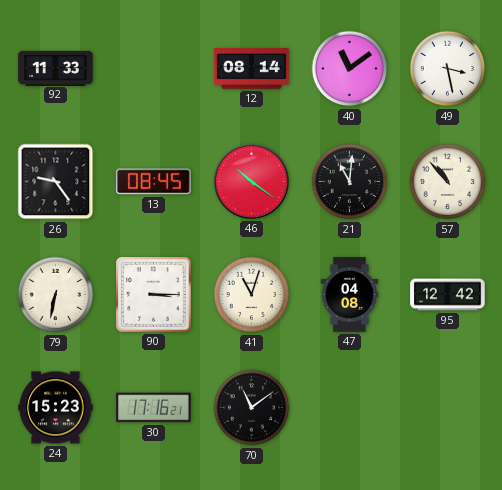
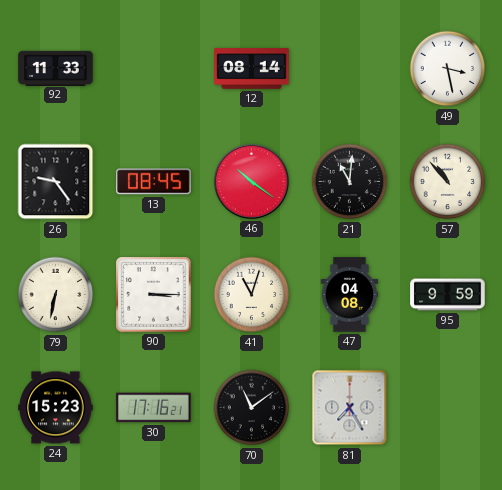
40: 11:09 -> none (350, 69)
95: 12:42 -> 9:59 (448, 295)
81: none -> 7:25 (350, 408)
